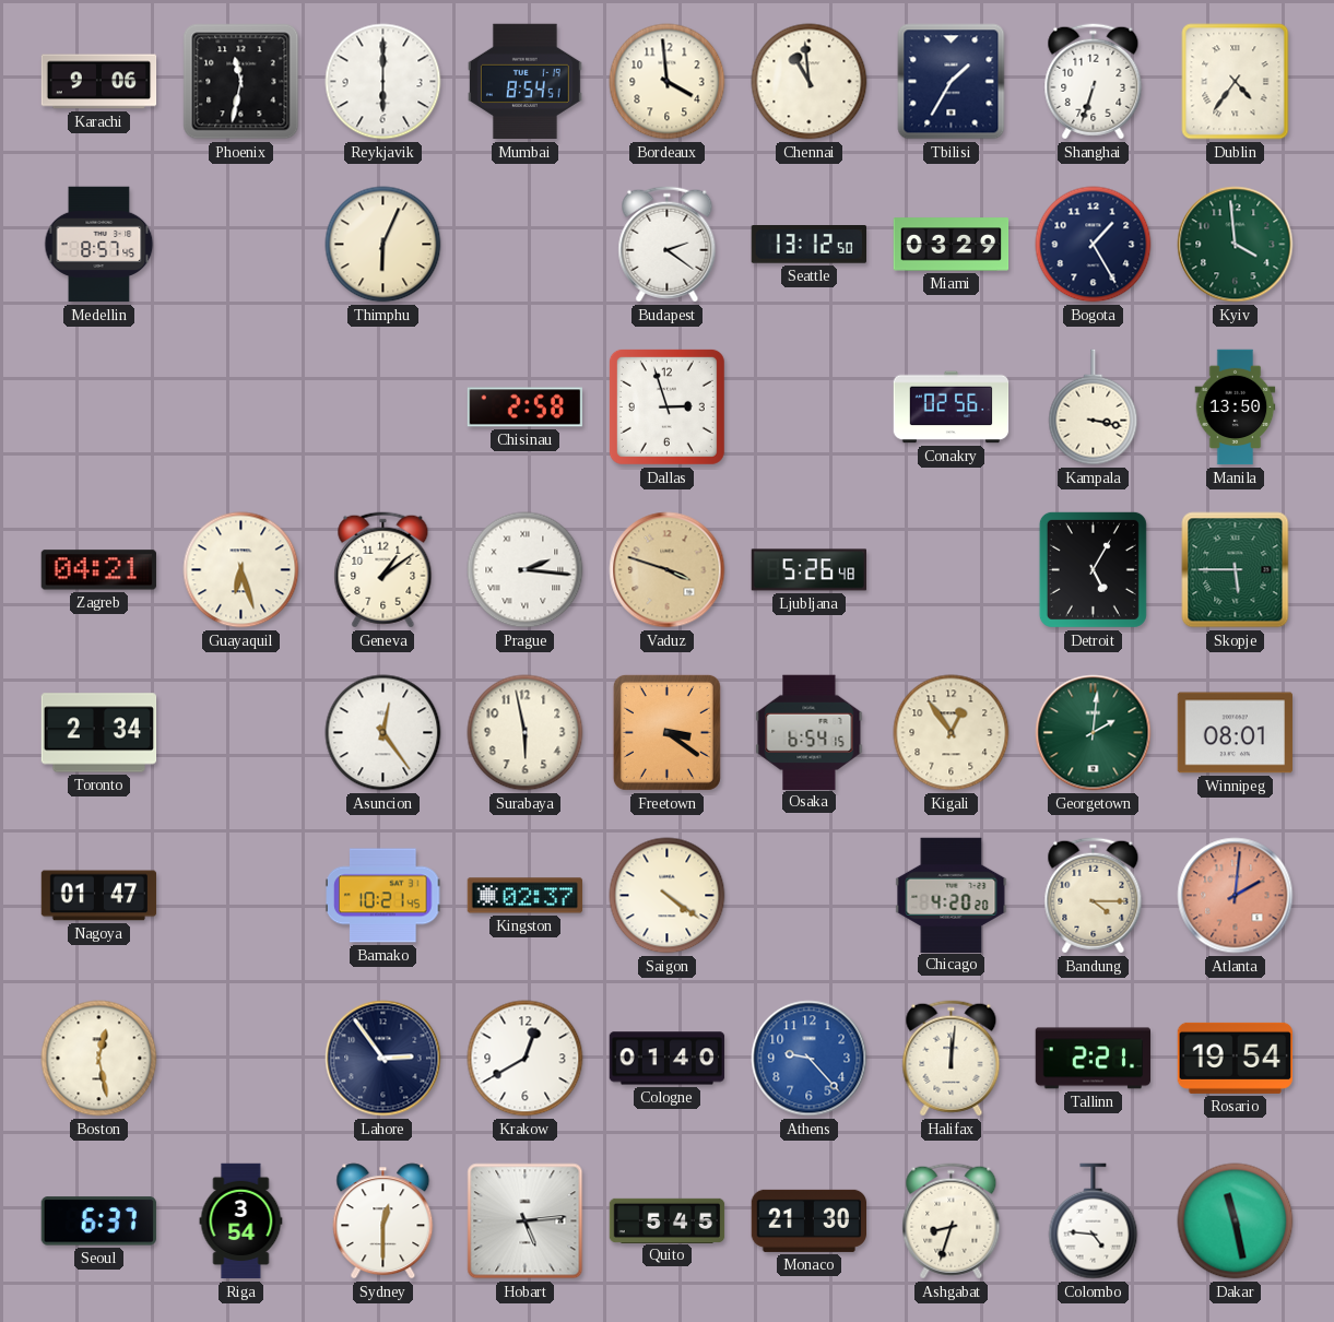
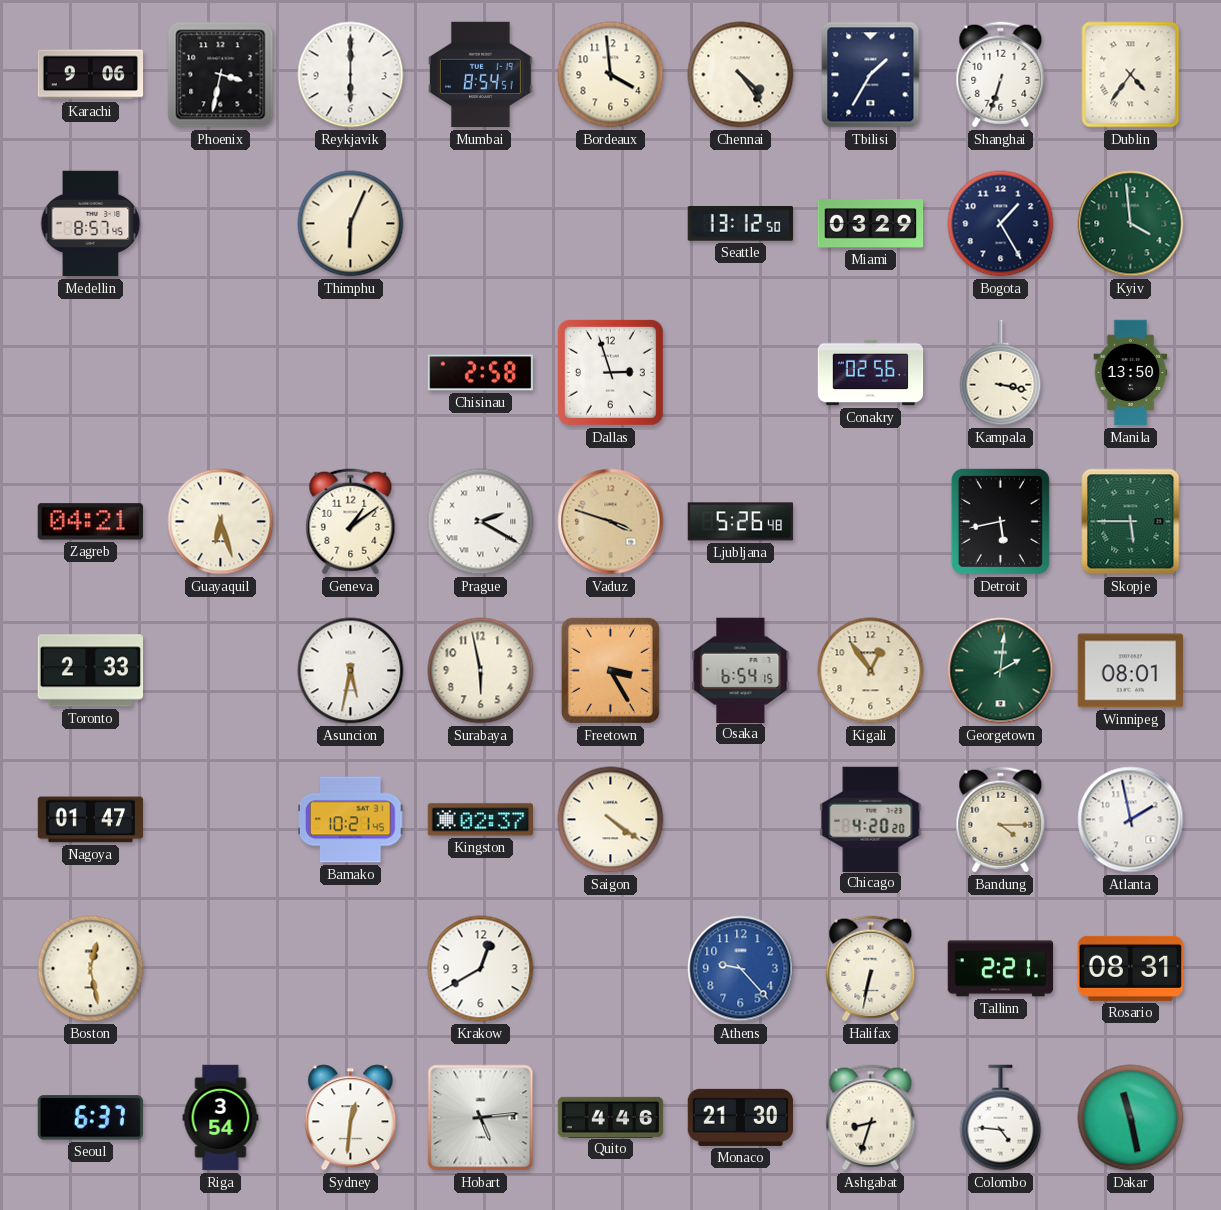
Phoenix: 11:32 -> 3:32 (221, 75)
Chennai: 10:59 -> 4:24 (741, 75)
Budapest: 2:21 -> none (668, 245)
Prague: 2:16 -> 2:20 (481, 522)
Detroit: 5:05 -> 5:43 (1000, 521)
Toronto: 2:34 -> 2:33 (91, 671)
Asuncion: 12:24 -> 5:32 (351, 671)
Freetown: 3:21 -> 3:25 (610, 670)
Atlanta: 2:01 -> 1:58 (1131, 820)
Atlanta dial: salmon -> white (1131, 820)
Lahore: 2:54 -> none (383, 1059)
Cologne: 01:40 -> none (668, 1059)
Halifax: 12:01 -> 6:32 (871, 969)
Rosario: 19:54 -> 08:31 (1131, 968)
Sydney: 12:30 -> 12:31 (351, 1118)
Quito: 5:45 -> 4:46 (611, 1117)
